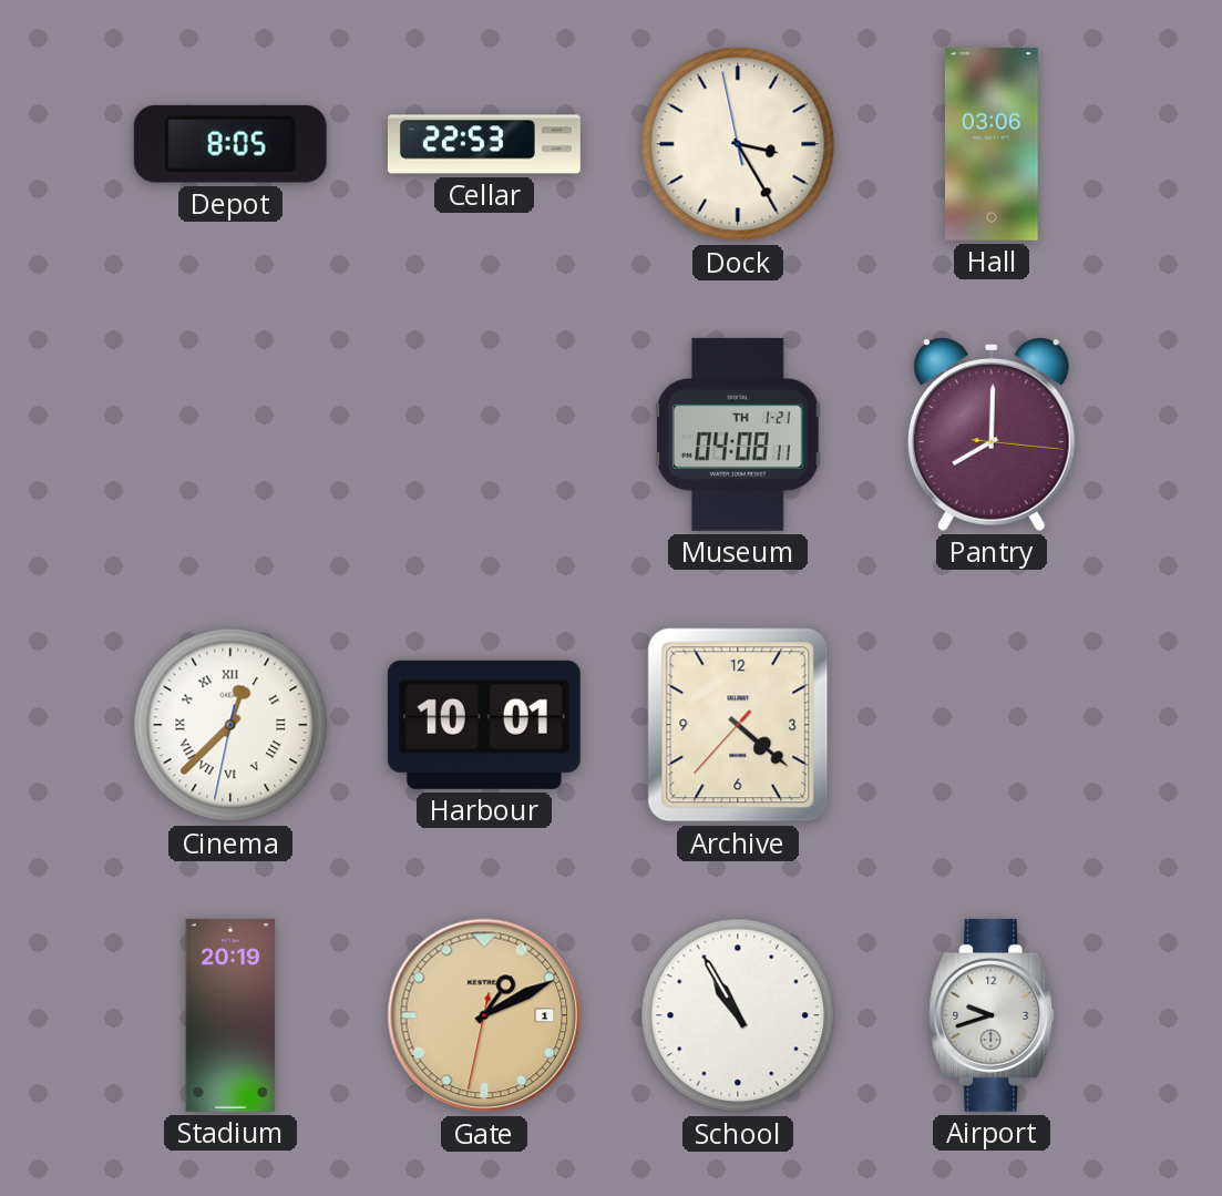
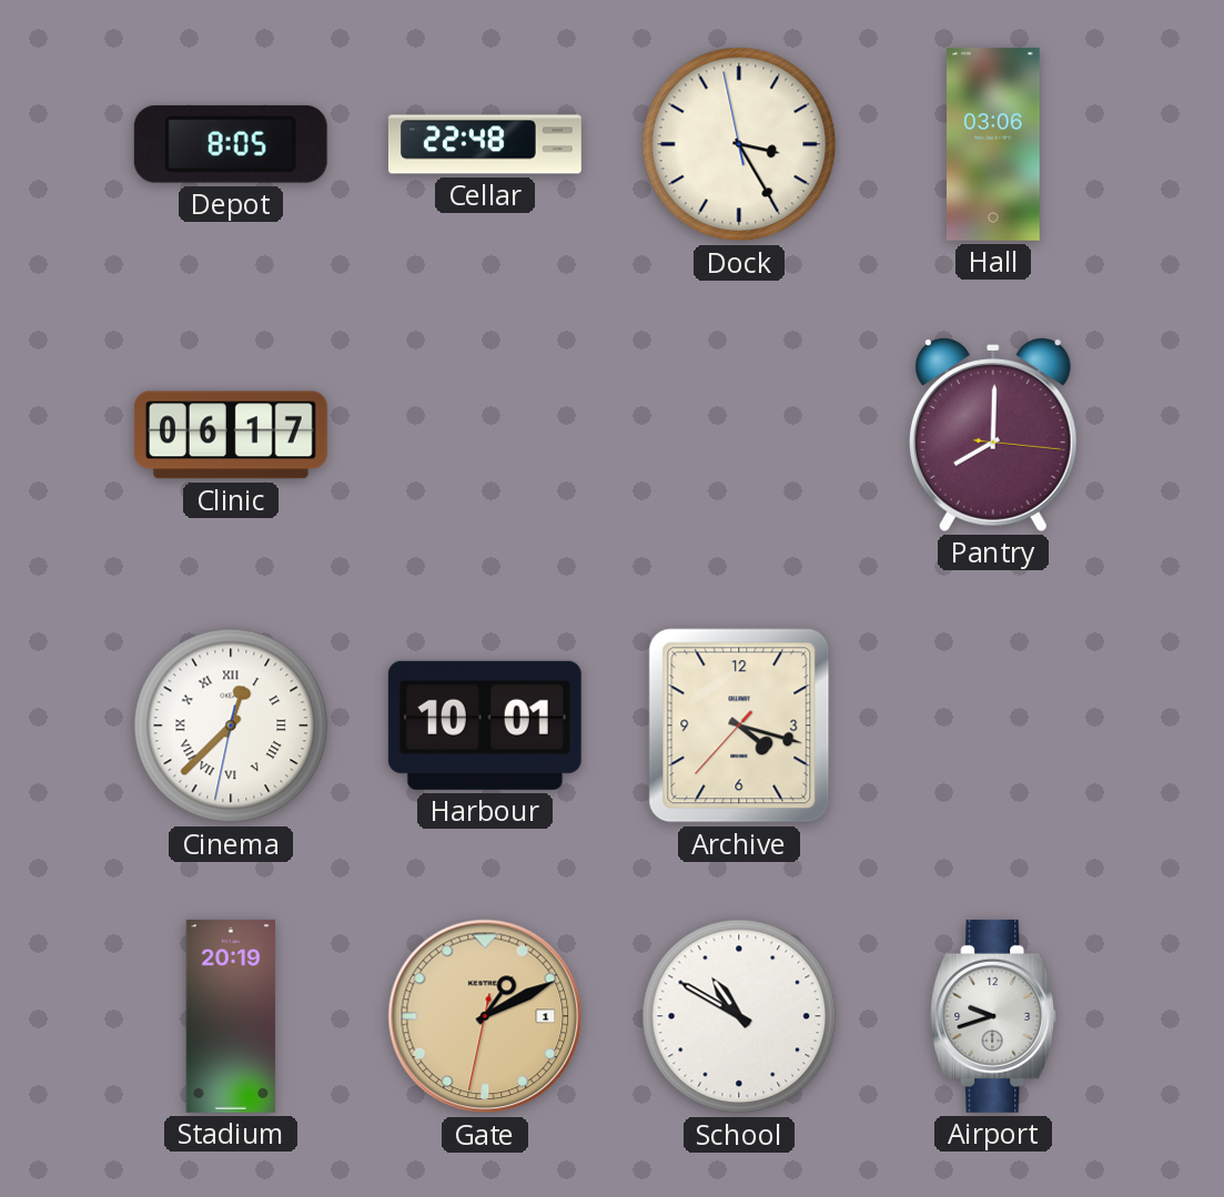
Cellar: 22:53 -> 22:48 (485, 144)
Clinic: none -> 06:17 (231, 435)
Museum: 04:08 -> none (738, 435)
Archive: 4:21 -> 4:17 (739, 726)
School: 10:55 -> 10:50 (739, 1016)
